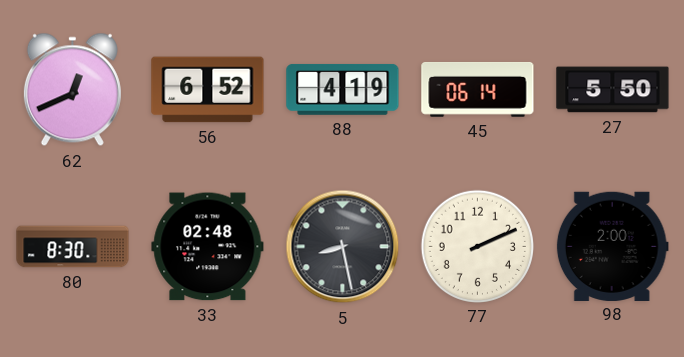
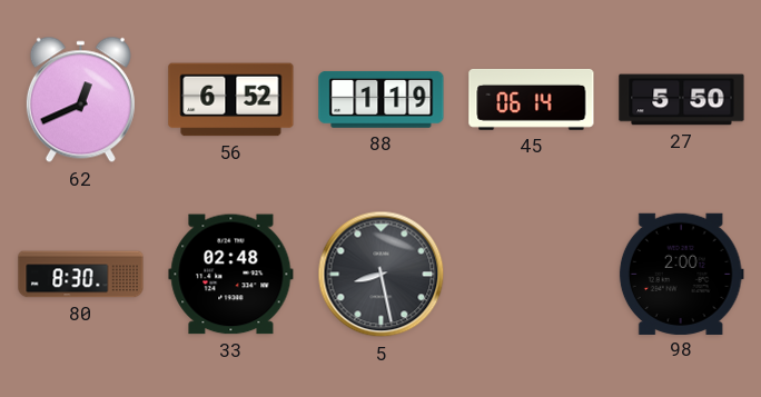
88: 4:19 -> 1:19 (382, 99)
77: 2:11 -> none (477, 246)
